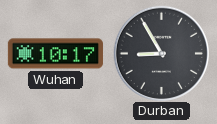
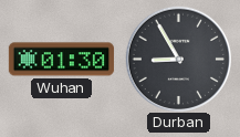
Wuhan: 10:17 -> 01:30 (61, 60)
